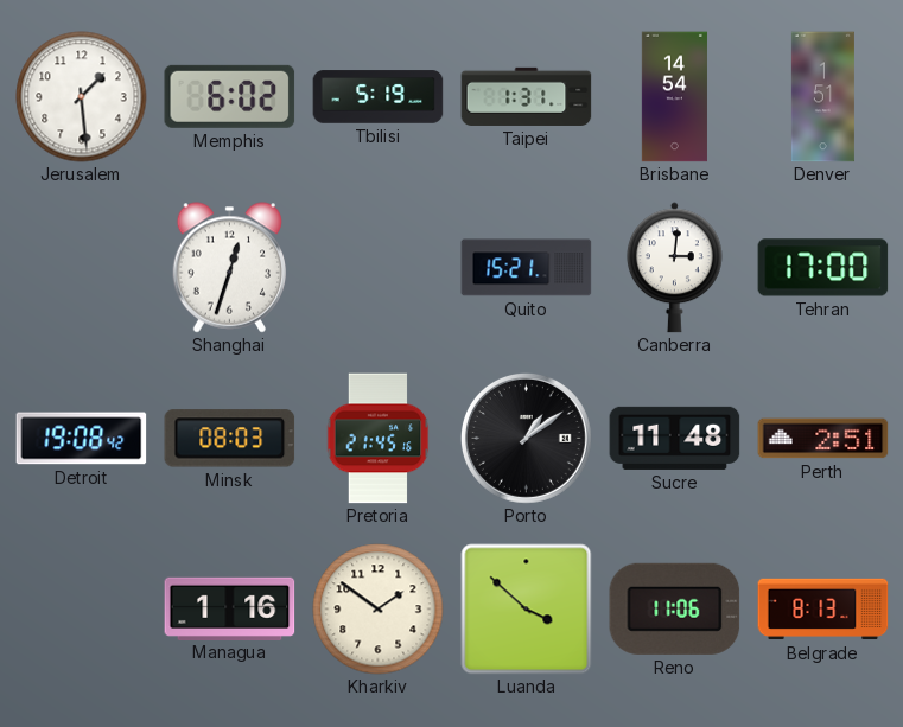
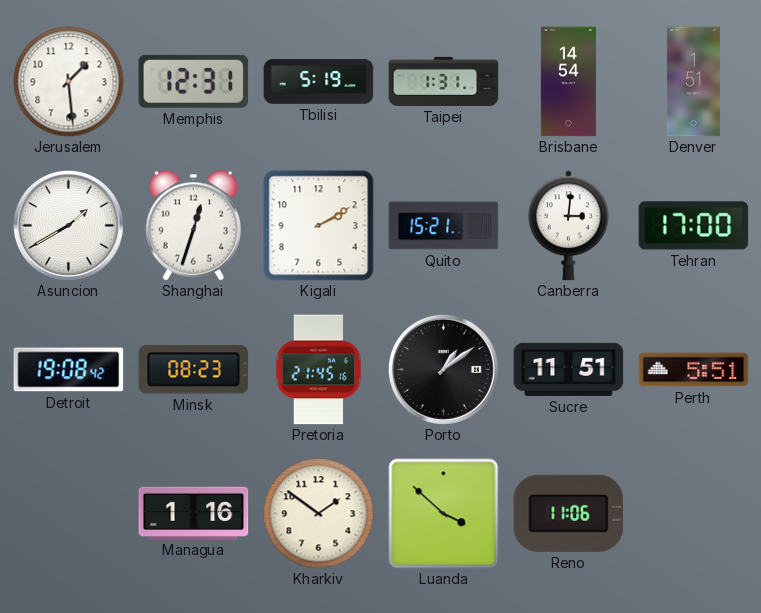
Memphis: 6:02 -> 12:31 (194, 81)
Asuncion: none -> 1:40 (68, 225)
Kigali: none -> 2:10 (319, 226)
Minsk: 08:03 -> 08:23 (194, 370)
Sucre: 11:48 -> 11:51 (569, 369)
Perth: 2:51 -> 5:51 (694, 370)
Belgrade: 8:13 -> none (823, 610)
